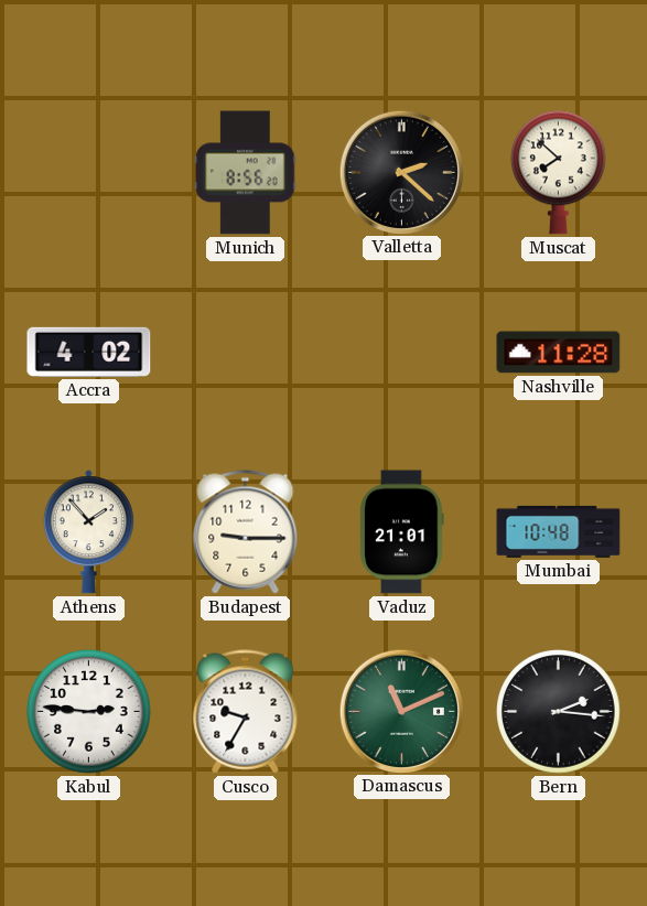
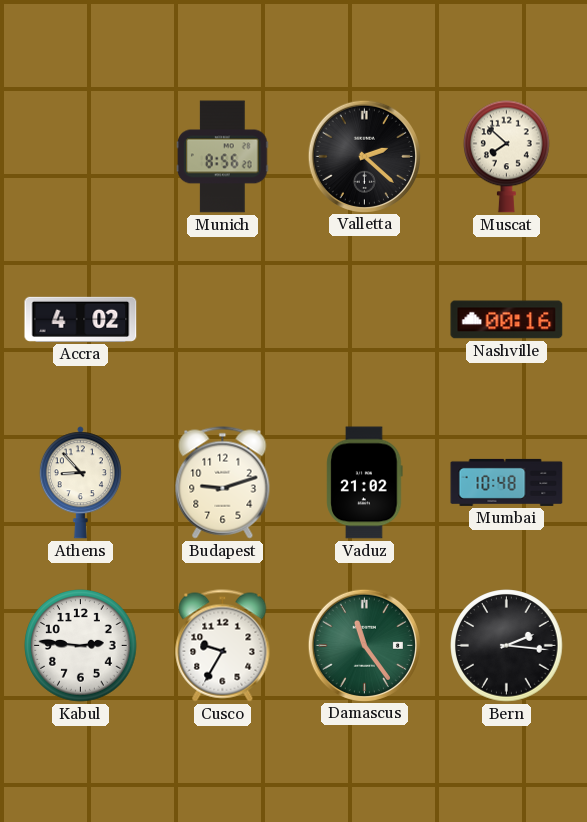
Nashville: 11:28 -> 00:16 (507, 320)
Athens: 1:53 -> 8:53 (80, 483)
Budapest: 9:15 -> 9:12 (223, 483)
Vaduz: 21:01 -> 21:02 (365, 483)
Damascus: 11:11 -> 11:24 (364, 645)
